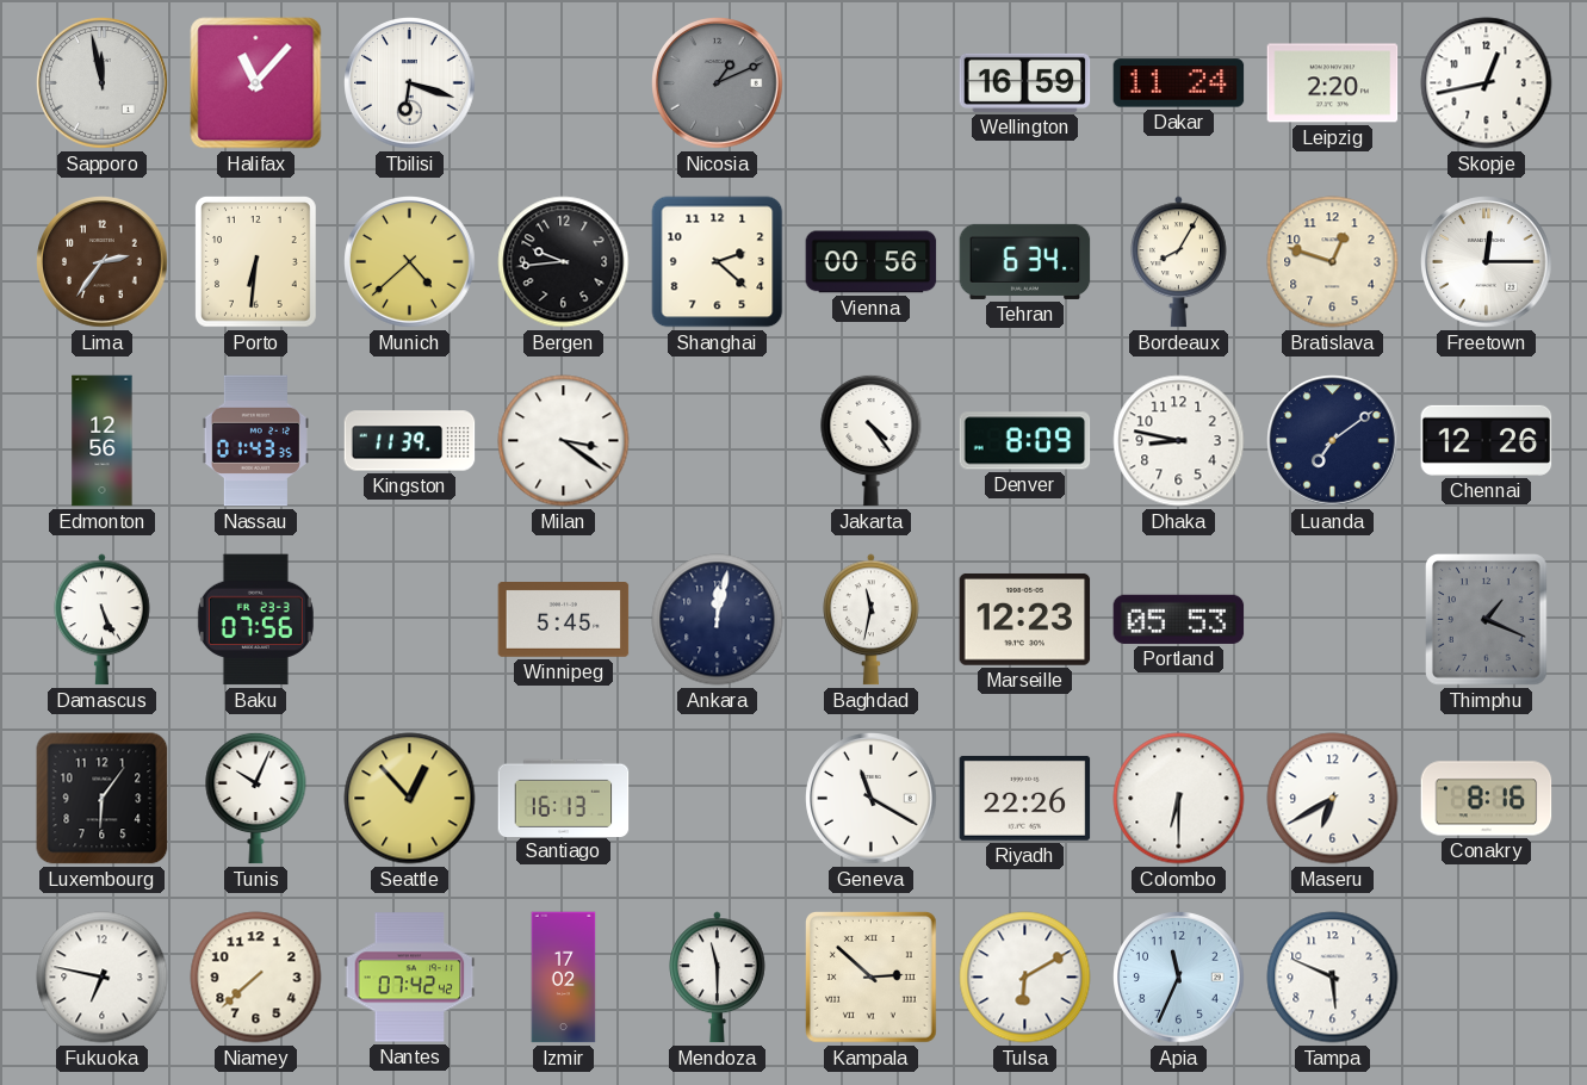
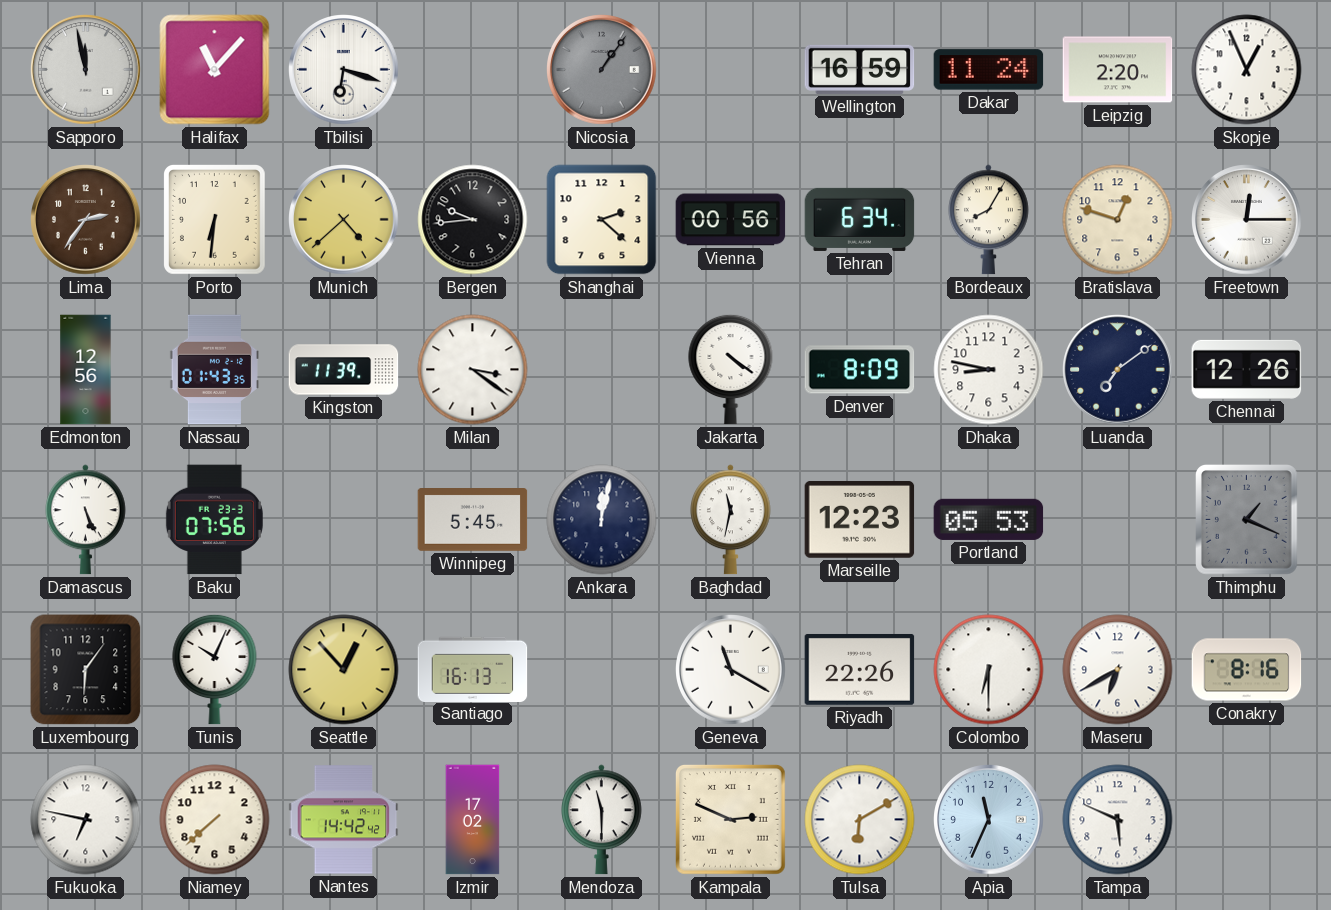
Nicosia: 1:11 -> 1:06 (602, 70)
Skopje: 12:43 -> 12:56 (1247, 70)
Jakarta: 4:24 -> 4:21 (731, 369)
Nantes: 07:42 -> 14:42 (344, 820)
Kampala: 2:52 -> 2:49 (731, 820)
